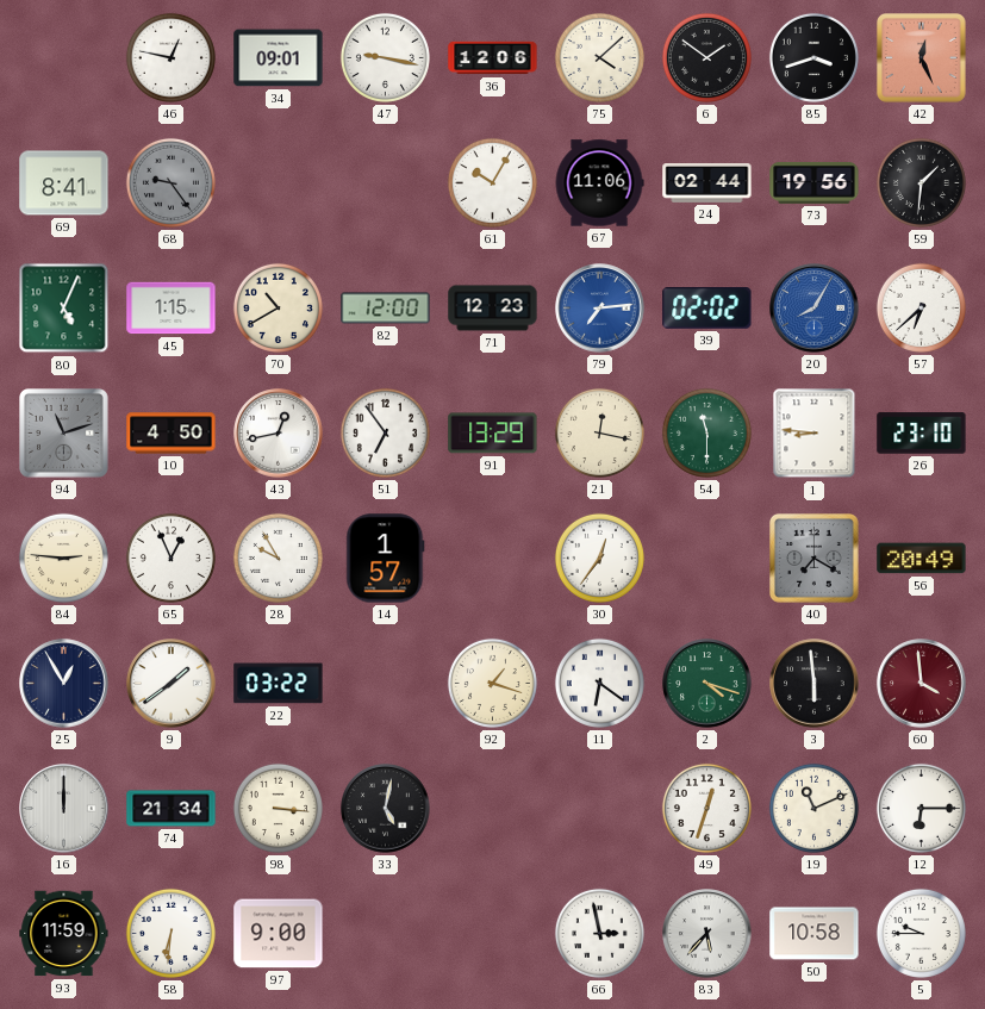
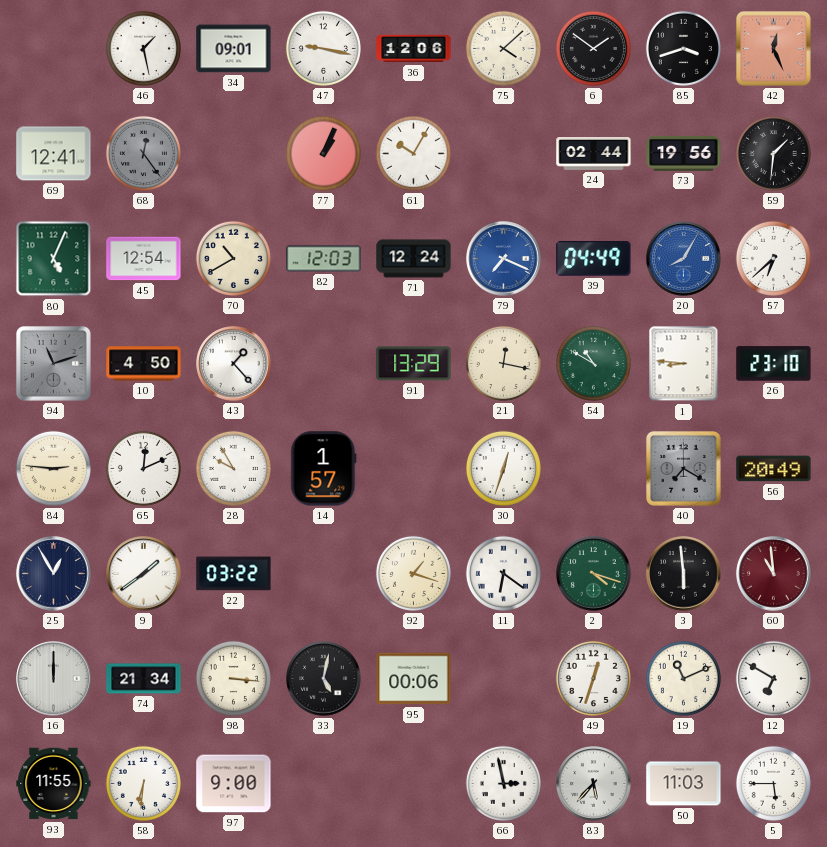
46: 12:47 -> 1:28 (143, 48)
69: 8:41 -> 12:41 (54, 154)
68: 9:24 -> 12:24 (143, 153)
77: none -> 1:04 (323, 153)
67: 11:06 -> none (599, 183)
45: 1:15 -> 12:54 (144, 259)
82: 12:00 -> 12:03 (324, 259)
71: 12:23 -> 12:24 (414, 259)
79: 7:14 -> 7:19 (504, 259)
39: 02:02 -> 04:49 (594, 258)
43: 12:43 -> 1:23 (234, 364)
51: 6:54 -> none (385, 432)
54: 11:30 -> 10:50 (593, 363)
65: 12:56 -> 12:11 (143, 468)
30: 12:36 -> 12:33 (503, 468)
60: 3:59 -> 10:59 (774, 574)
95: none -> 00:06 (414, 679)
12: 6:15 -> 6:50 (773, 678)
93: 11:59 -> 11:55 (54, 784)
50: 10:58 -> 11:03 (684, 784)
5: 9:45 -> 5:45 (773, 783)
